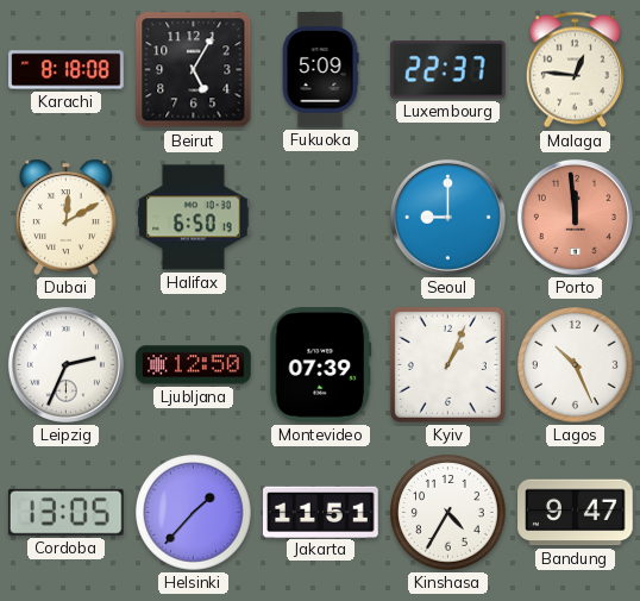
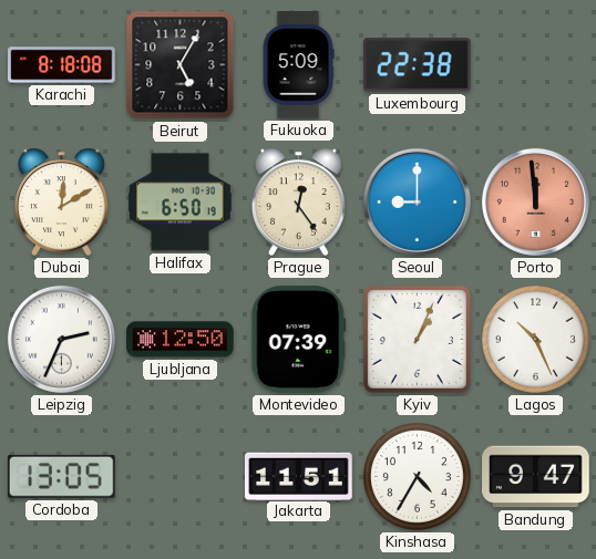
Luxembourg: 22:37 -> 22:38 (417, 65)
Malaga: 12:46 -> none (575, 70)
Prague: none -> 12:24 (299, 201)
Helsinki: 1:37 -> none (194, 513)
